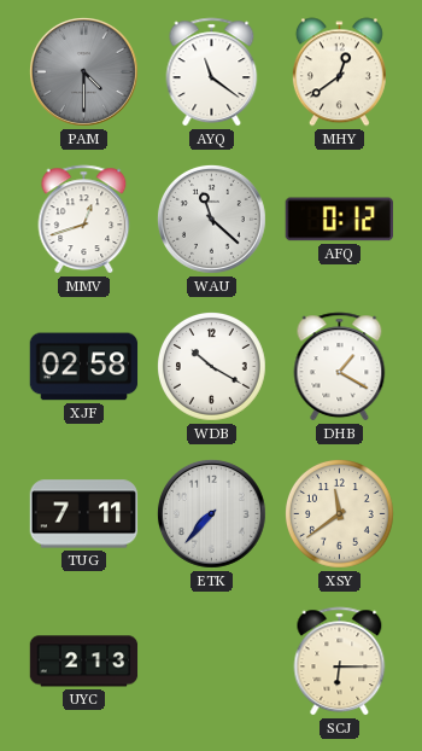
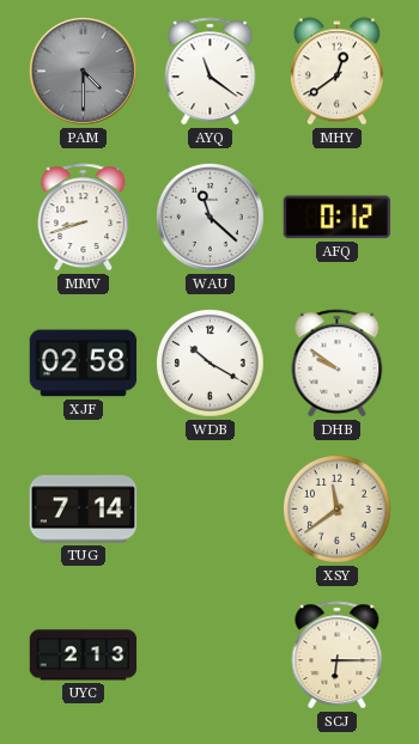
MMV: 12:42 -> 8:42 (84, 218)
DHB: 1:20 -> 9:51 (338, 364)
TUG: 7:11 -> 7:14 (84, 510)
ETK: 7:37 -> none (211, 513)
